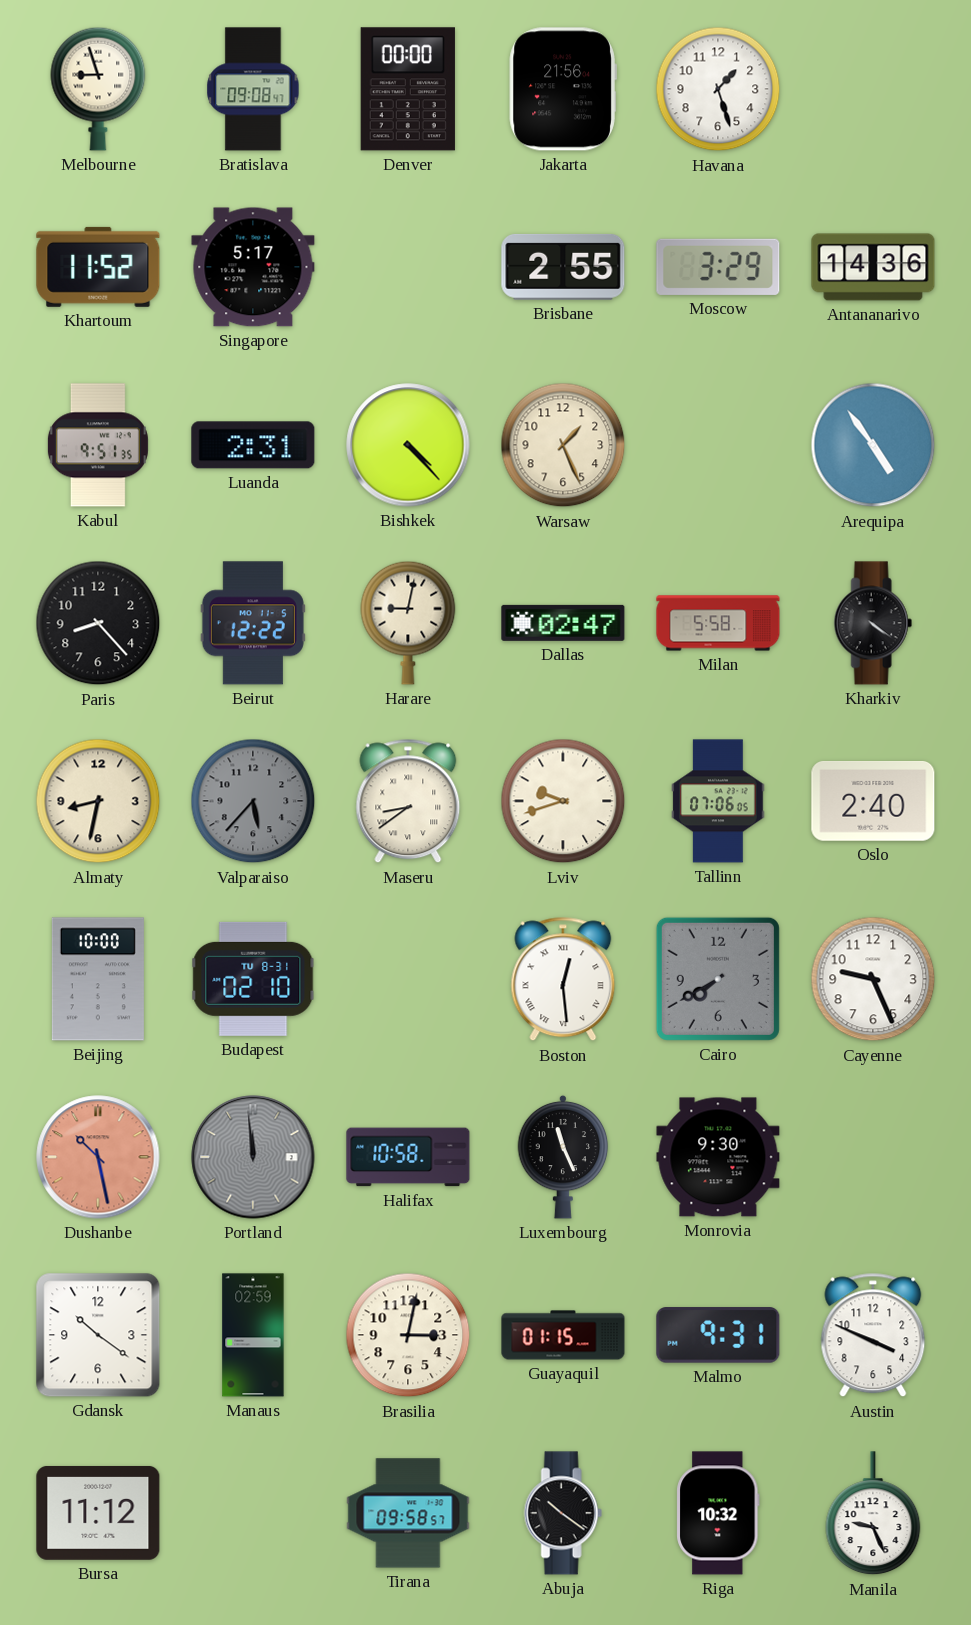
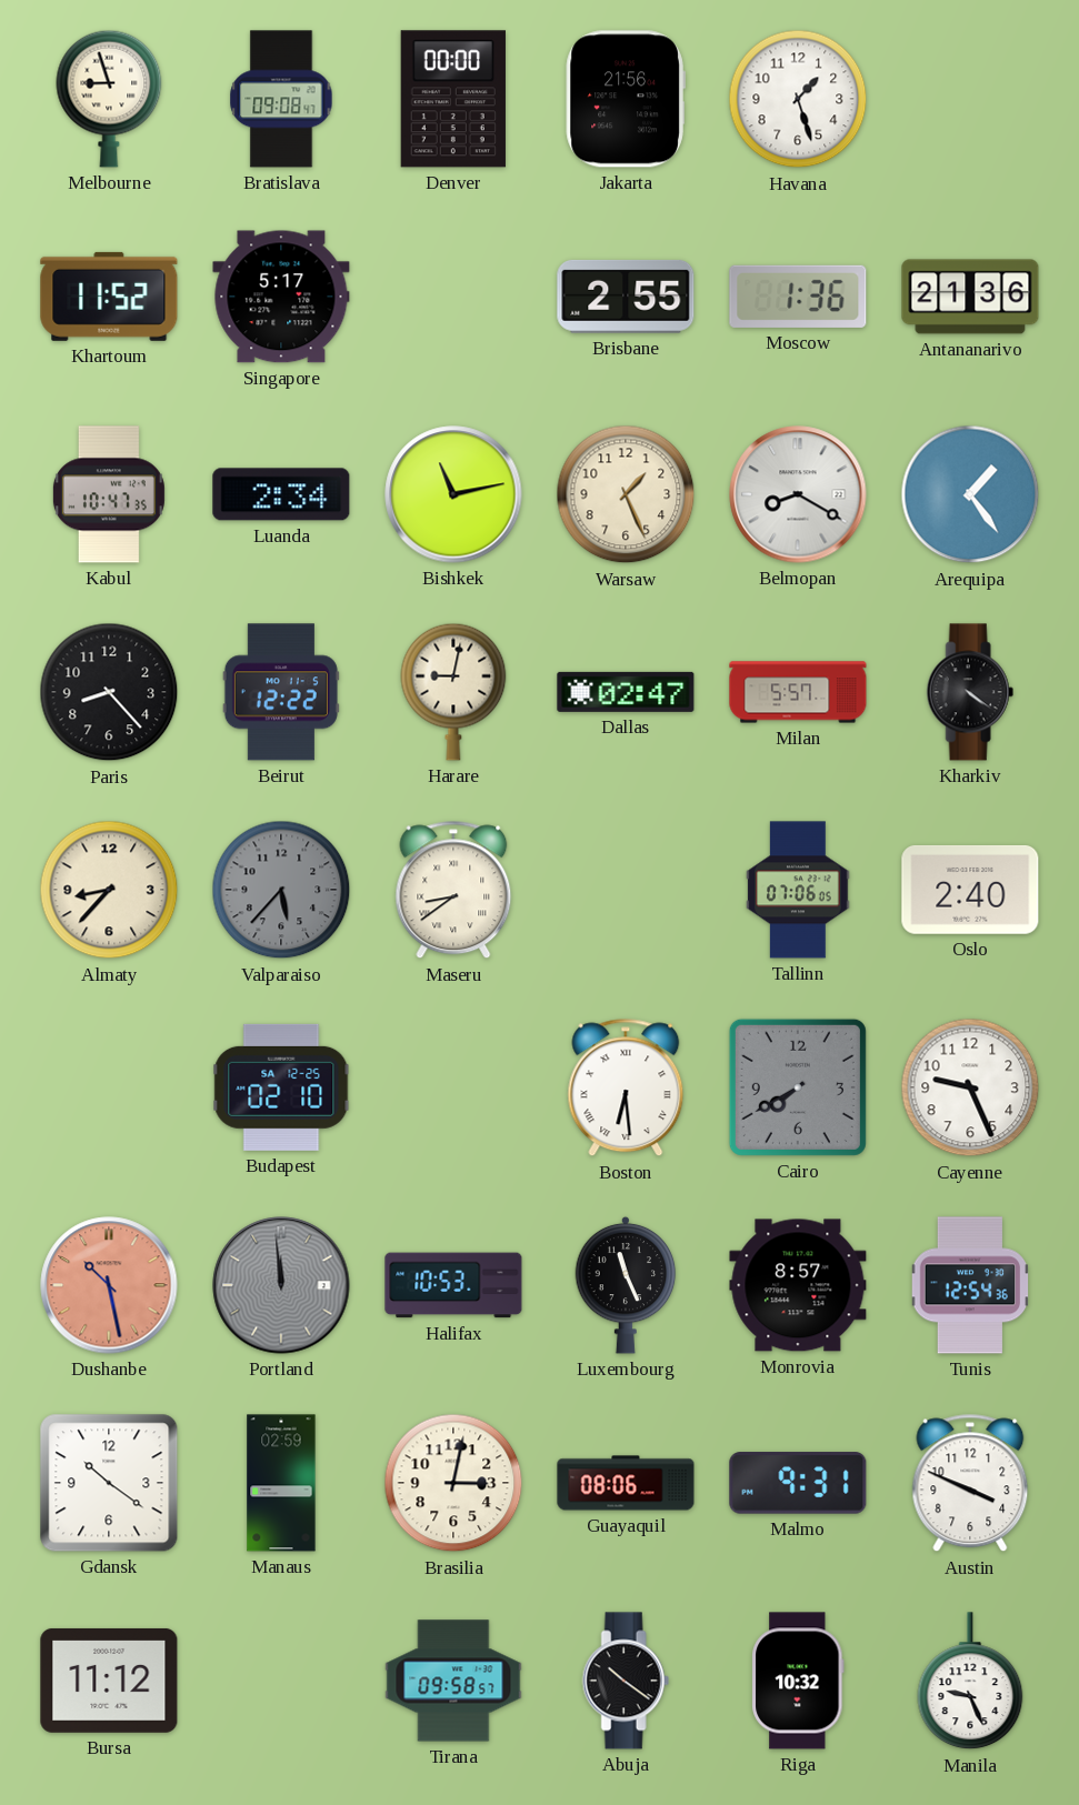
Moscow: 3:29 -> 1:36 (798, 297)
Antananarivo: 14:36 -> 21:36 (970, 297)
Kabul: 9:51 -> 10:47 (109, 494)
Luanda: 2:31 -> 2:34 (281, 494)
Bishkek: 4:23 -> 11:13 (453, 494)
Belmopan: none -> 8:20 (798, 494)
Arequipa: 4:54 -> 1:24 (970, 494)
Milan: 5:58 -> 5:57 (798, 692)
Almaty: 8:32 -> 8:37 (109, 890)
Lviv: 9:42 -> none (563, 801)
Beijing: 10:00 -> none (98, 979)
Budapest date: TU 8-31 -> SA 12-25 (281, 1087)
Boston: 12:29 -> 6:29 (626, 1087)
Halifax: 10:58 -> 10:53 (453, 1285)
Monrovia: 9:30 -> 8:57 (798, 1285)
Tunis: none -> 12:54 (970, 1285)
Guayaquil: 01:15 -> 08:06 (626, 1483)
